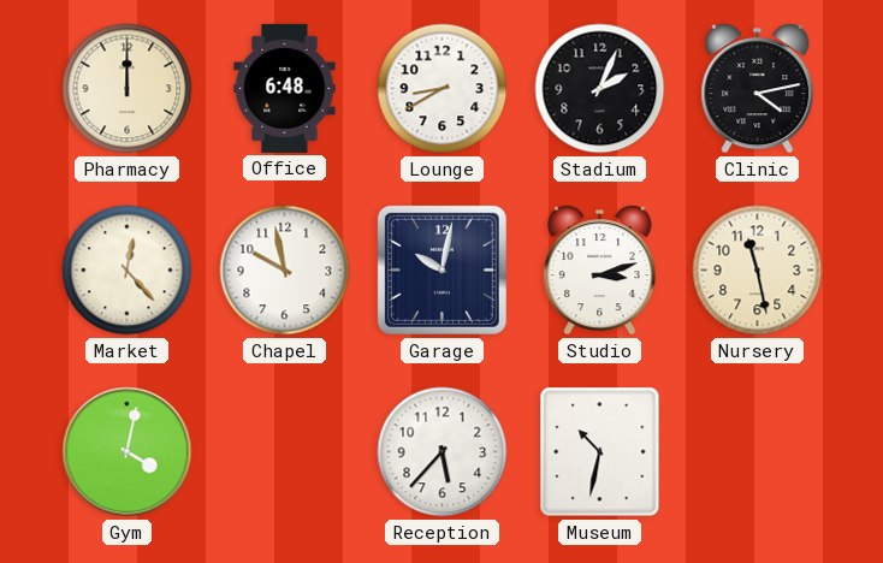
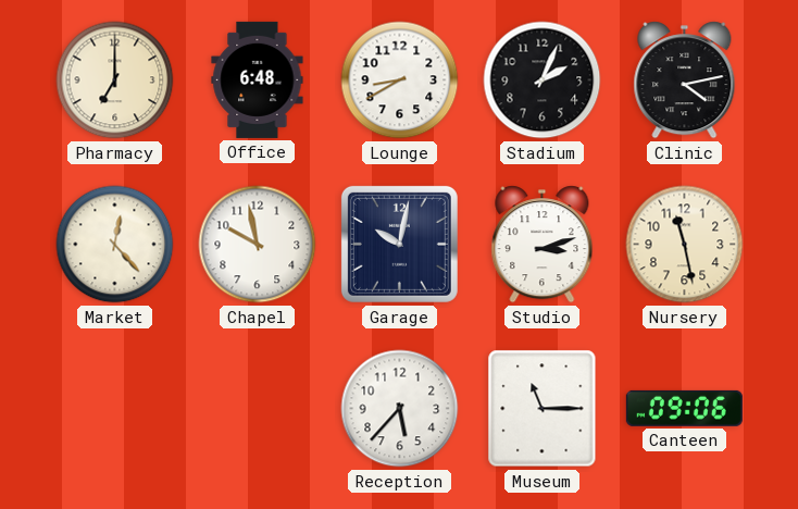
Pharmacy: 12:00 -> 7:00 (115, 80)
Gym: 4:02 -> none (128, 452)
Museum: 10:32 -> 11:15 (543, 409)
Canteen: none -> 09:06 (684, 408)
